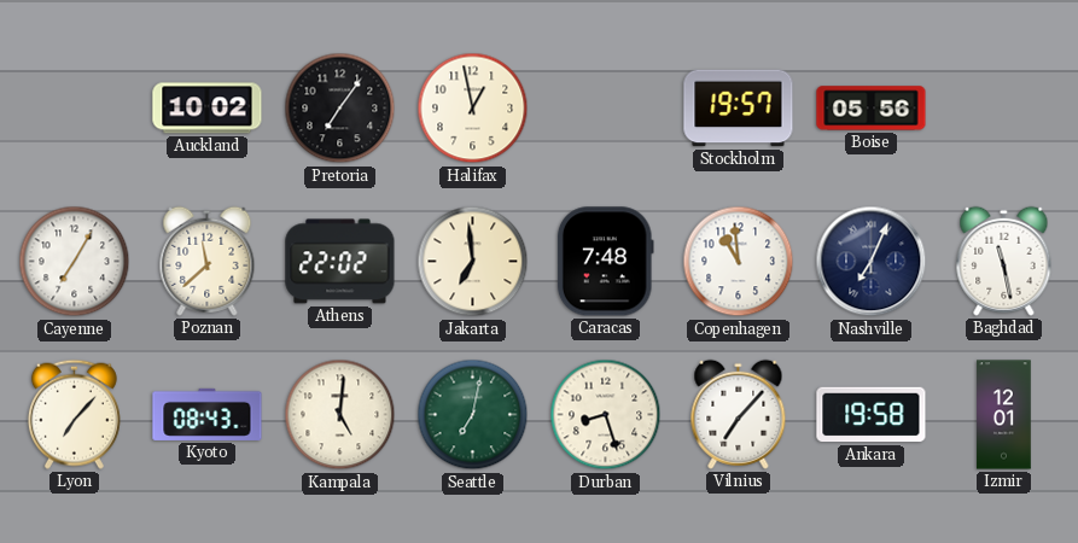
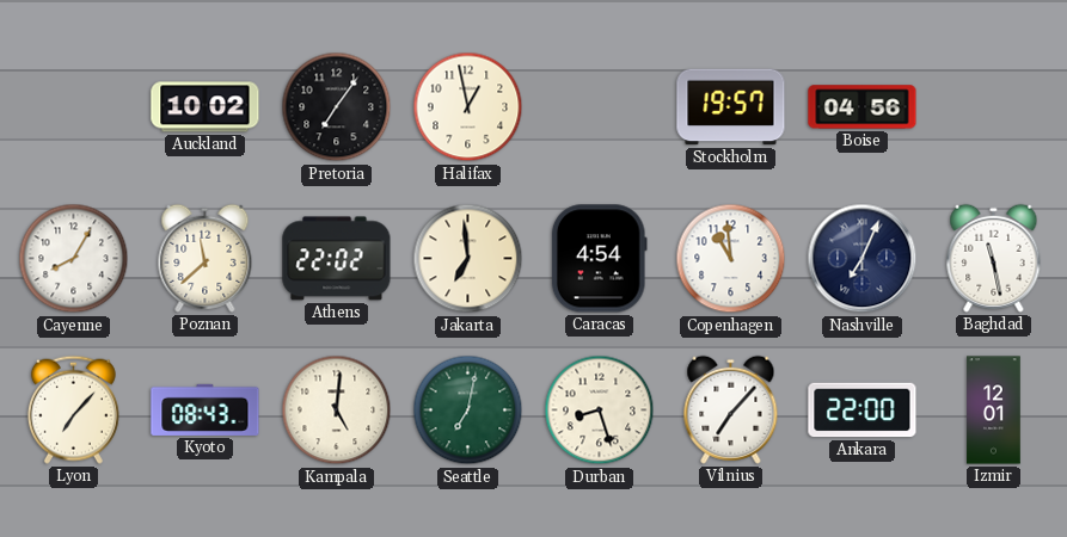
Boise: 05:56 -> 04:56 (863, 107)
Cayenne: 7:05 -> 8:05 (74, 259)
Caracas: 7:48 -> 4:54 (599, 259)
Ankara: 19:58 -> 22:00 (863, 411)
